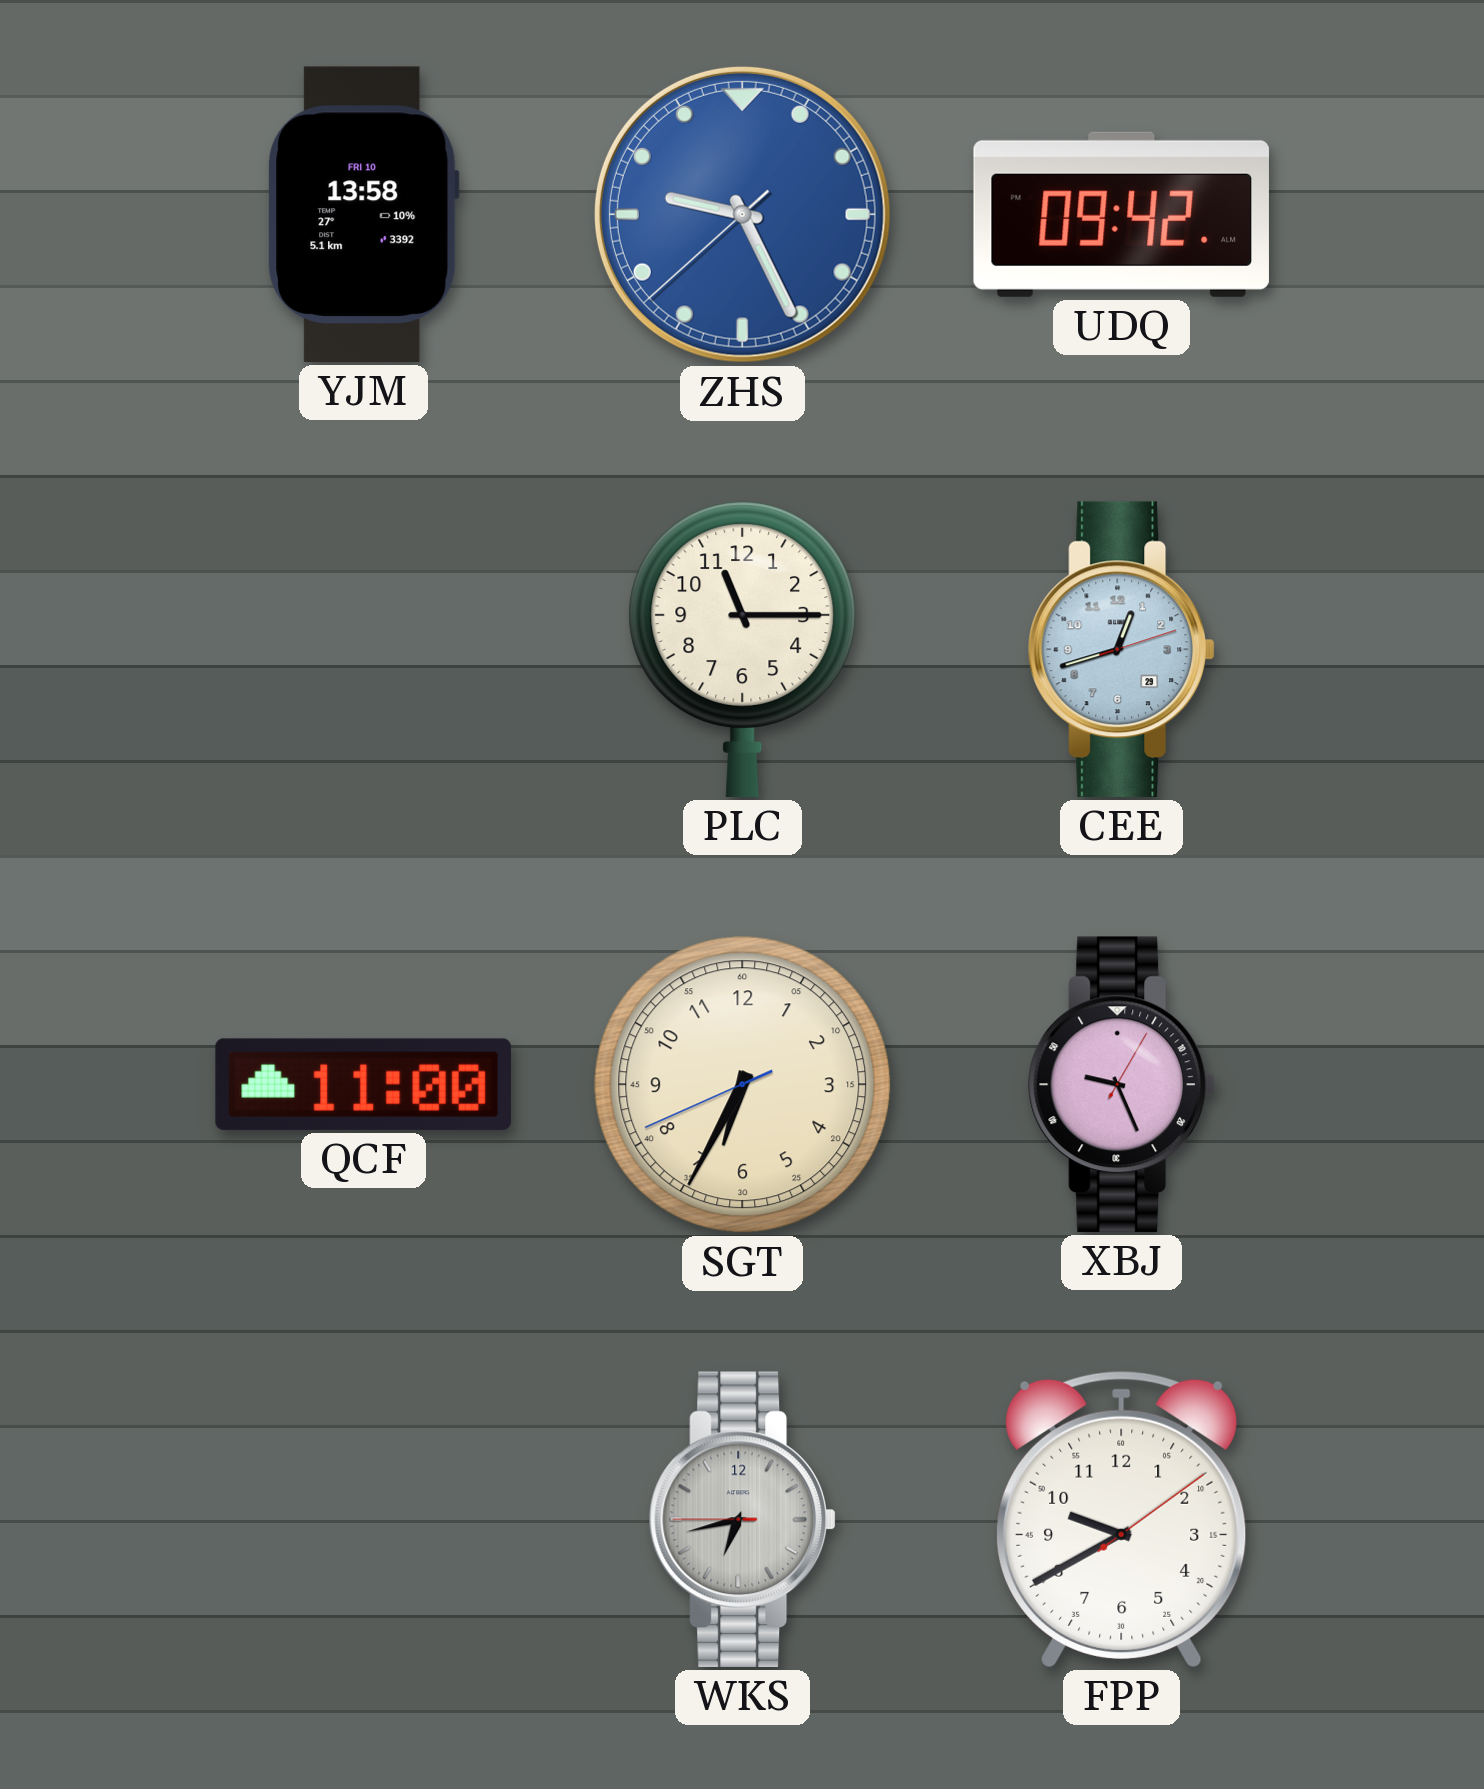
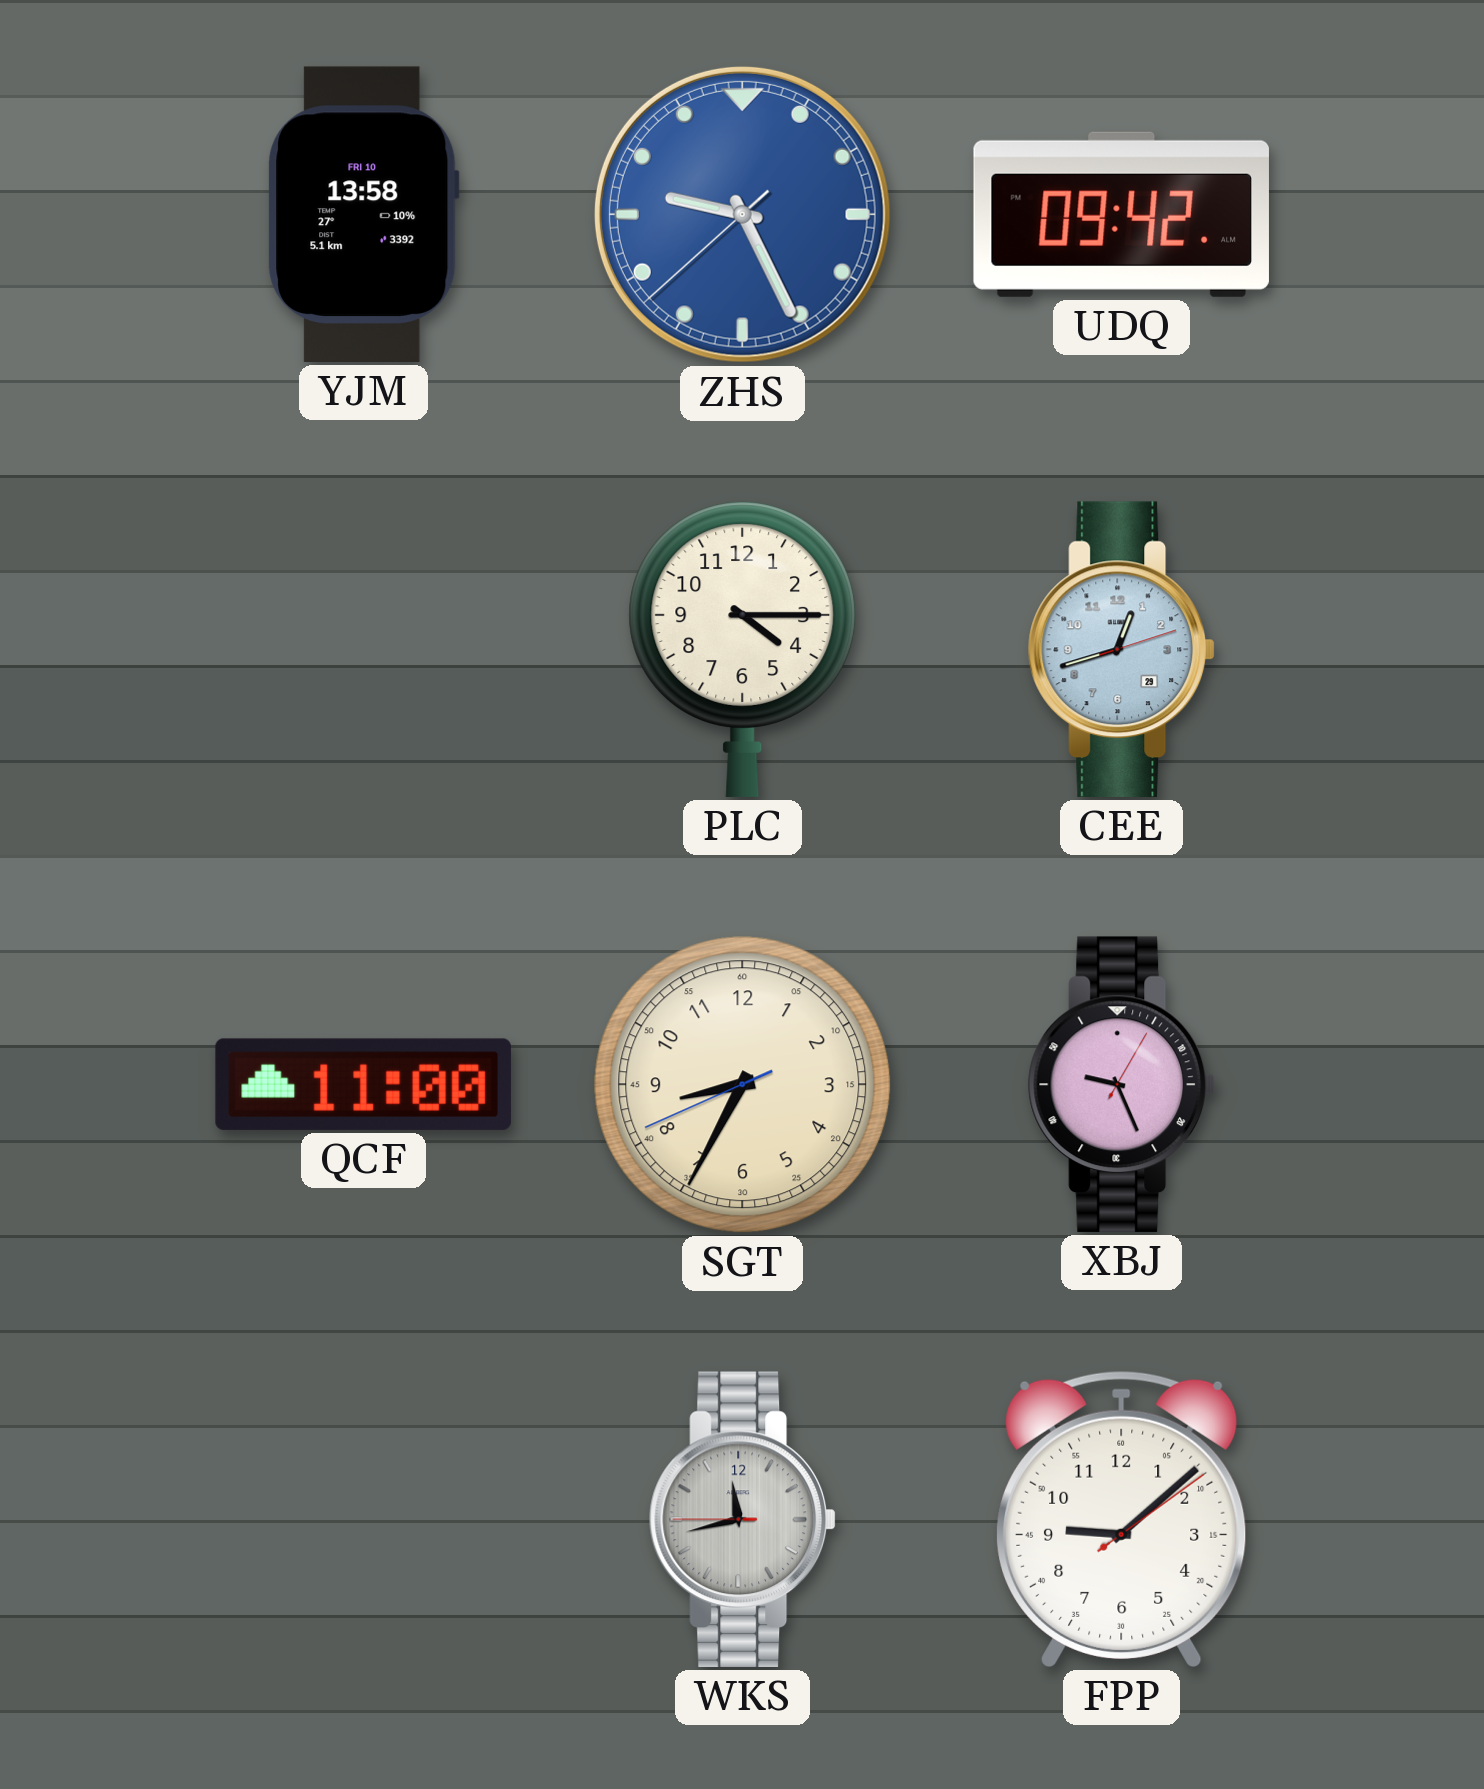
PLC: 11:15 -> 4:15 (743, 649)
SGT: 6:34 -> 8:34 (743, 1085)
WKS: 6:42 -> 11:42 (742, 1519)
FPP: 9:40 -> 9:08 (1122, 1519)
